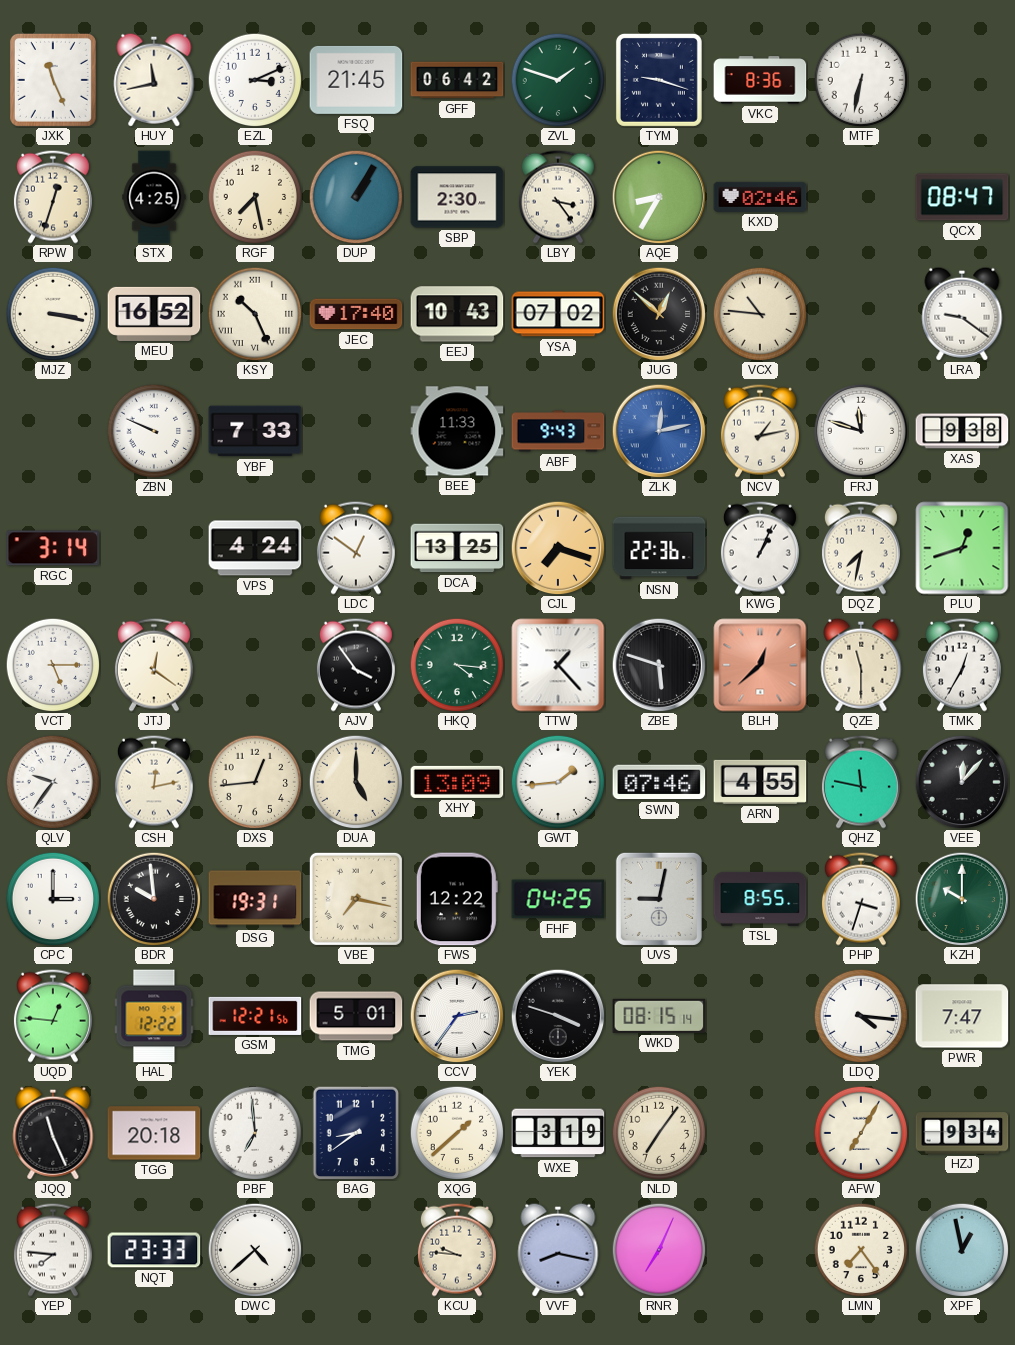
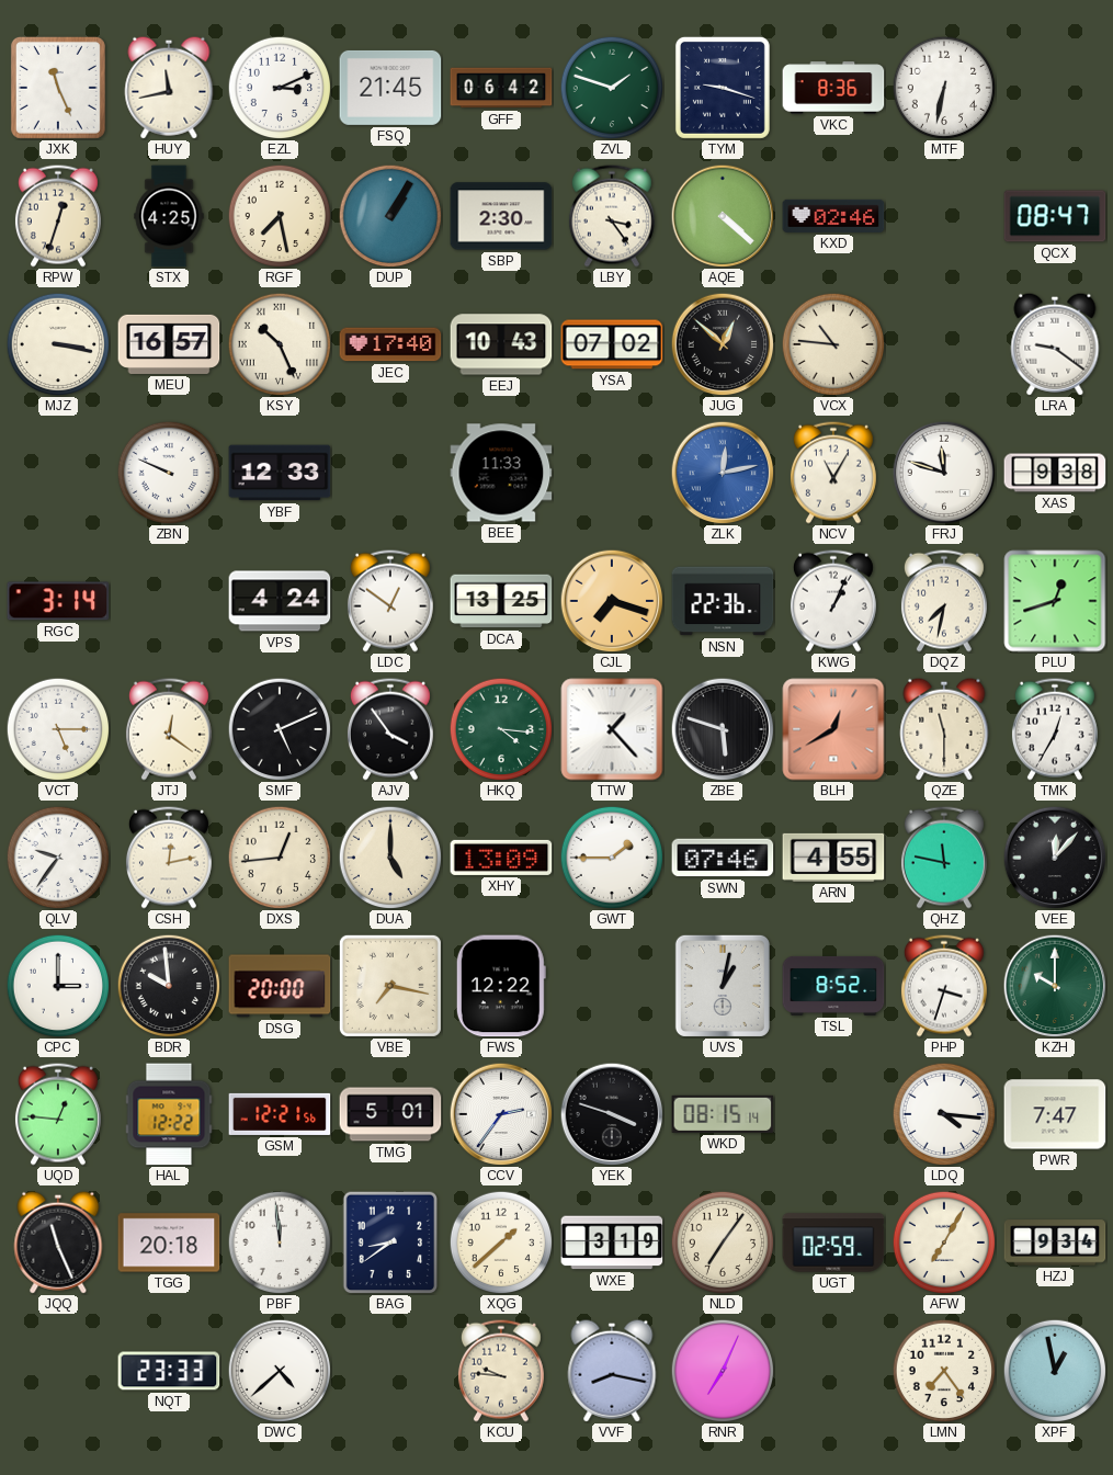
AQE: 8:35 -> 4:22 (723, 216)
MEU: 16:52 -> 16:57 (169, 344)
YBF: 7:33 -> 12:33 (280, 473)
ABF: 9:43 -> none (558, 431)
NCV: 1:13 -> 11:05 (833, 473)
SMF: none -> 5:11 (280, 729)
BLH: 12:38 -> 12:40 (833, 729)
GWT: 1:44 -> 1:45 (612, 858)
DSG: 19:31 -> 20:00 (280, 986)
FHF: 04:25 -> none (558, 899)
UVS: 9:02 -> 1:02 (723, 986)
TSL: 8:55 -> 8:52 (833, 986)
PBF: 6:59 -> 11:59 (280, 1243)
UGT: none -> 02:59 (833, 1243)
YEP: 7:46 -> none (53, 1250)
